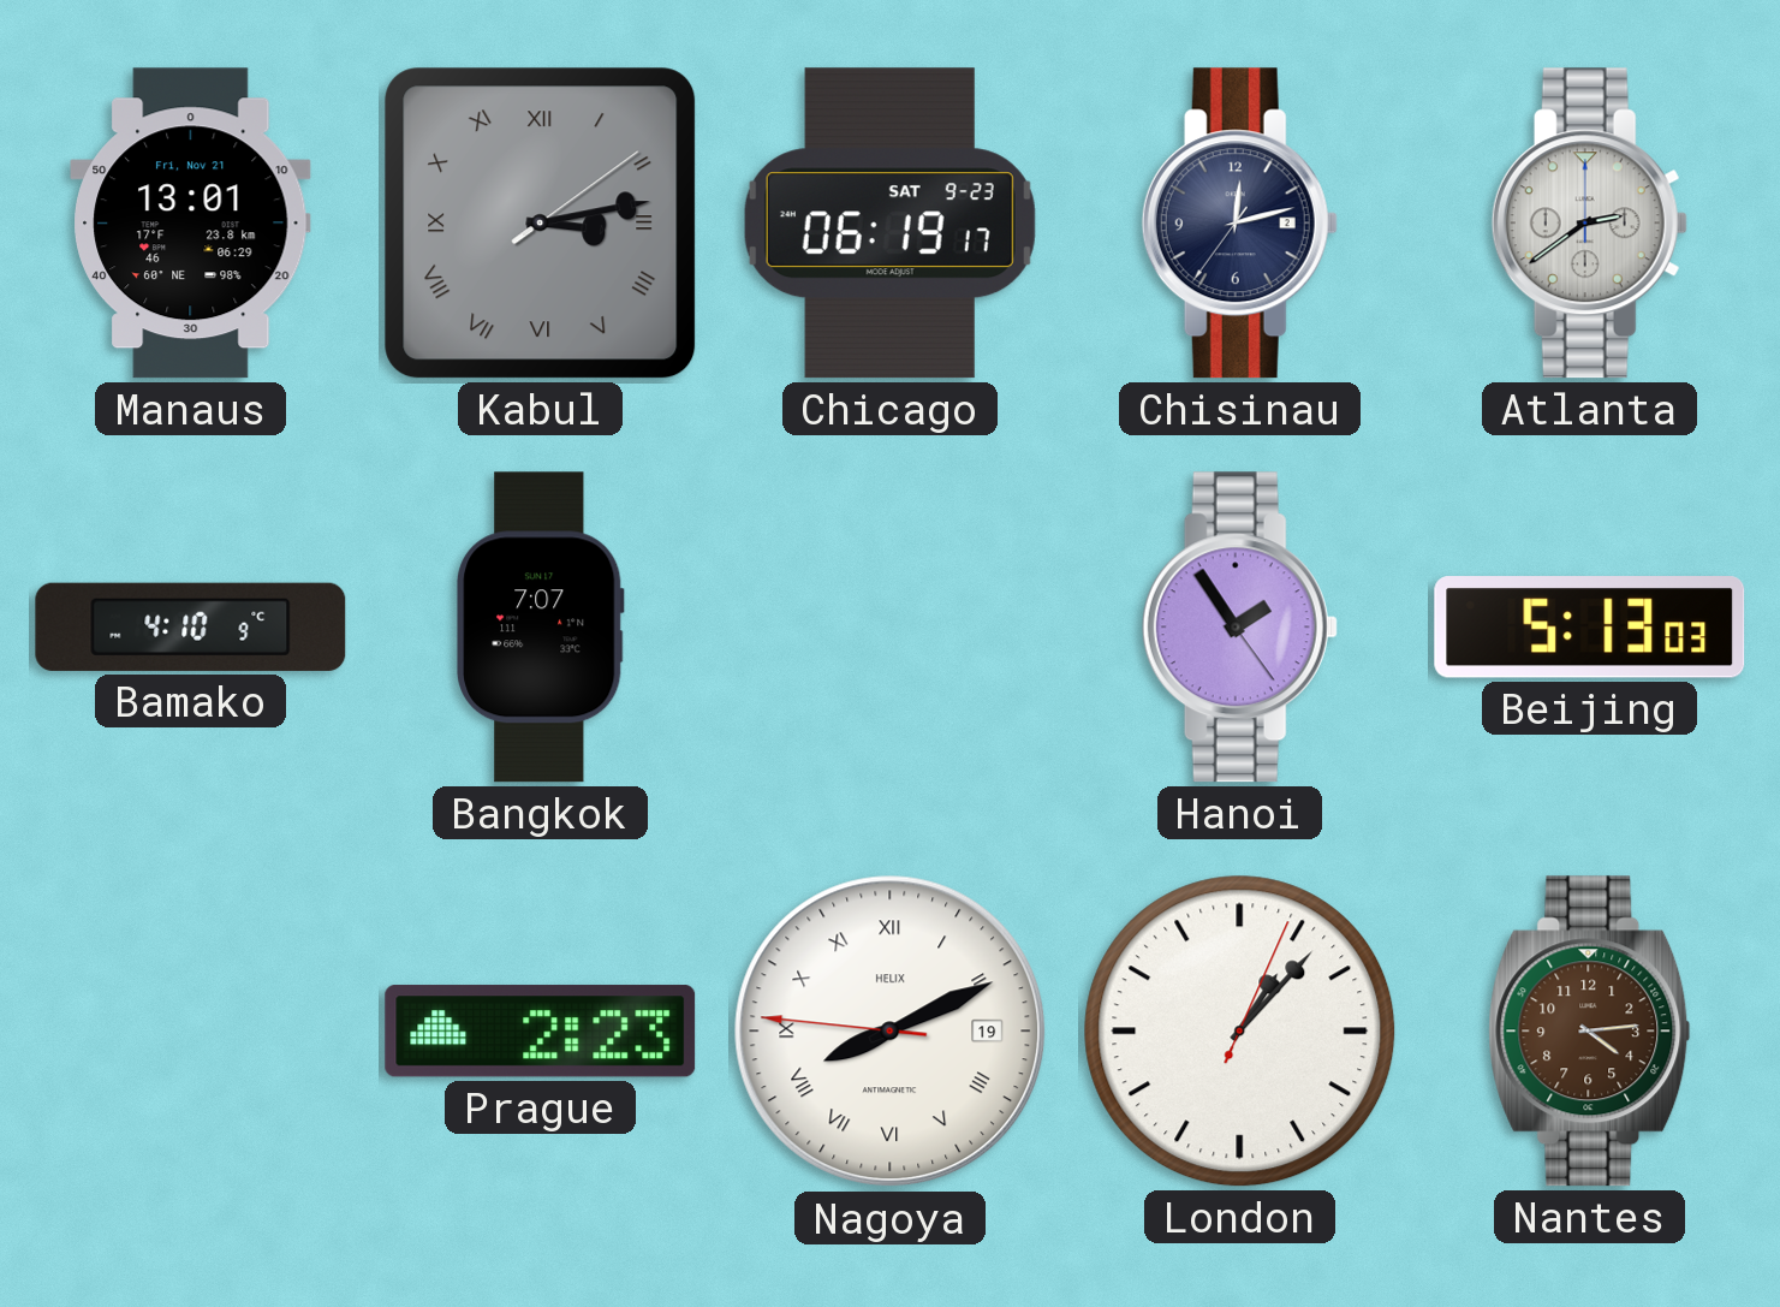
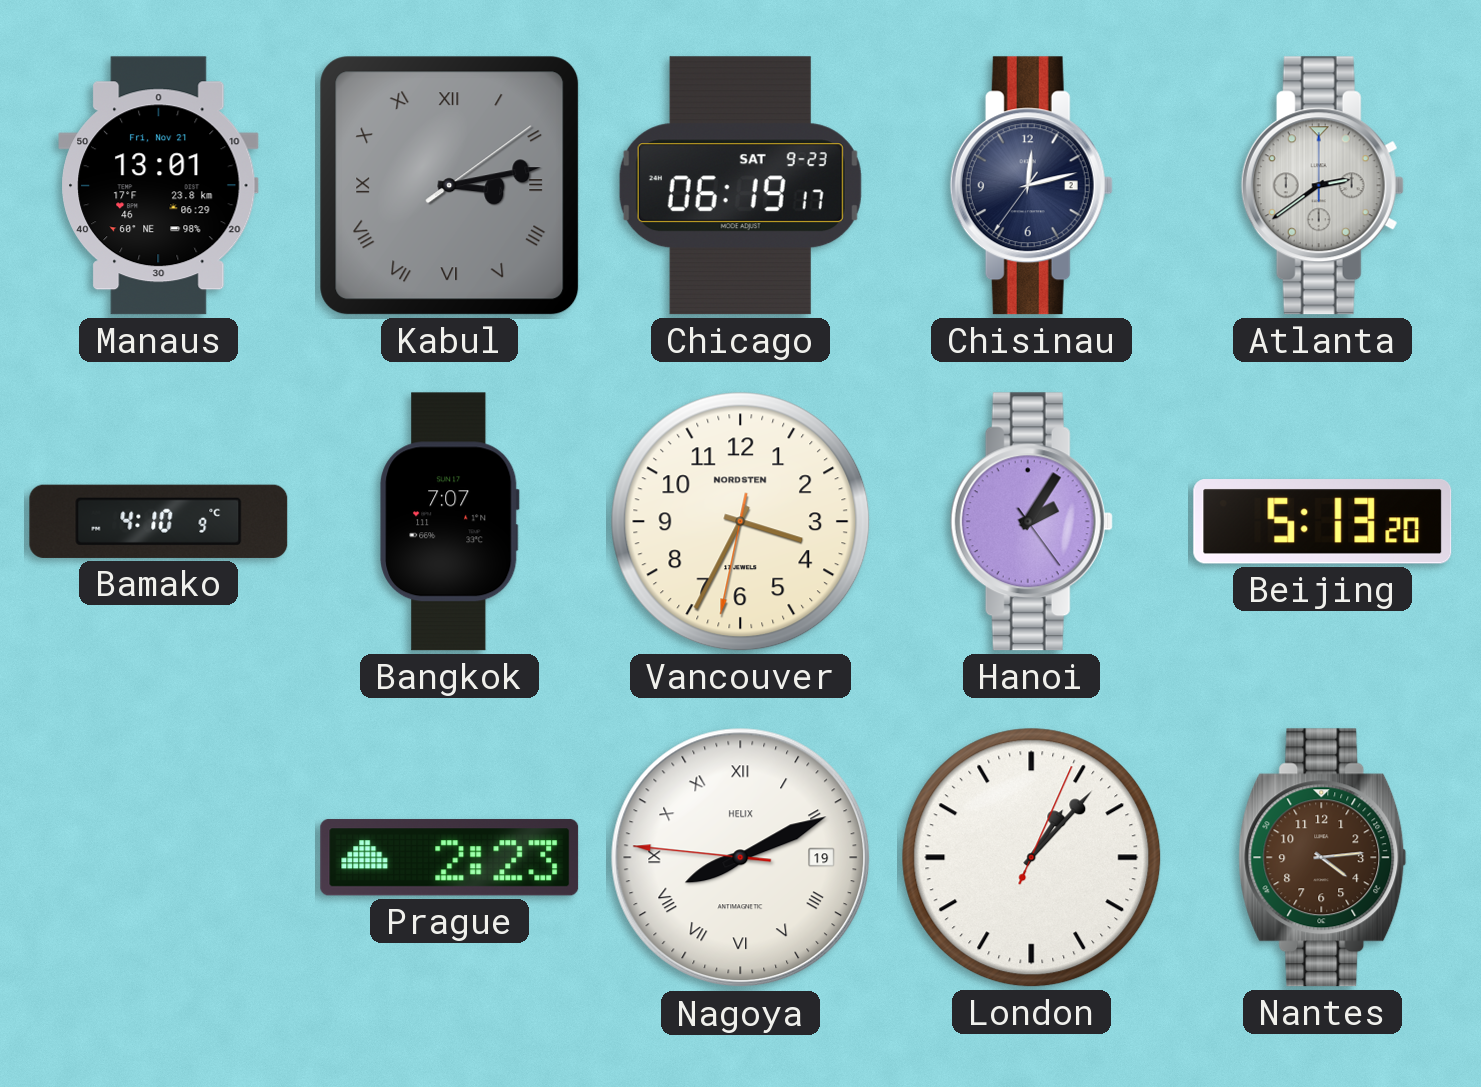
Vancouver: none -> 3:34 (741, 522)
Hanoi: 1:54 -> 2:05 (1031, 522)
Beijing: 5:13:03 -> 5:13:20 (1323, 522)
